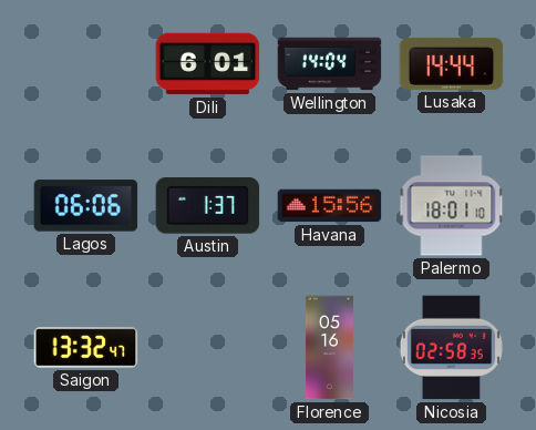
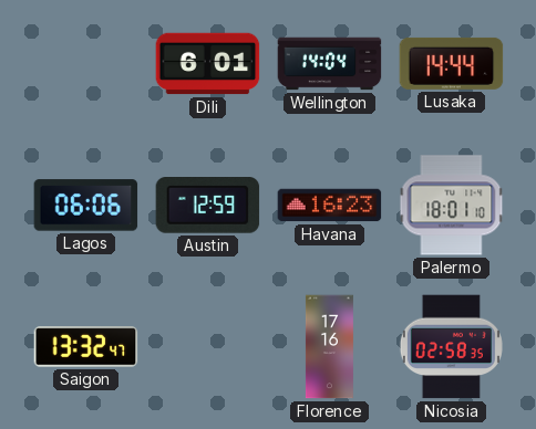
Austin: 1:37 -> 12:59 (208, 206)
Havana: 15:56 -> 16:23 (330, 206)
Florence: 05:16 -> 17:16 (329, 347)
